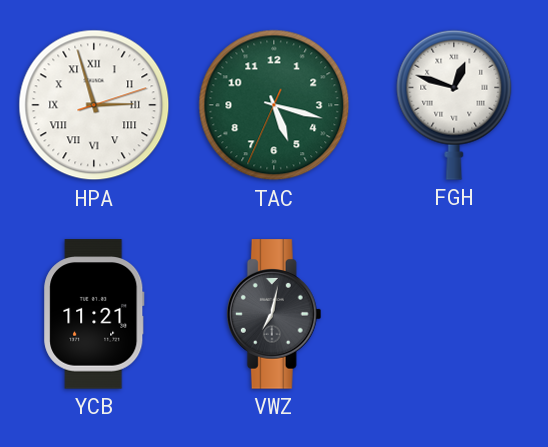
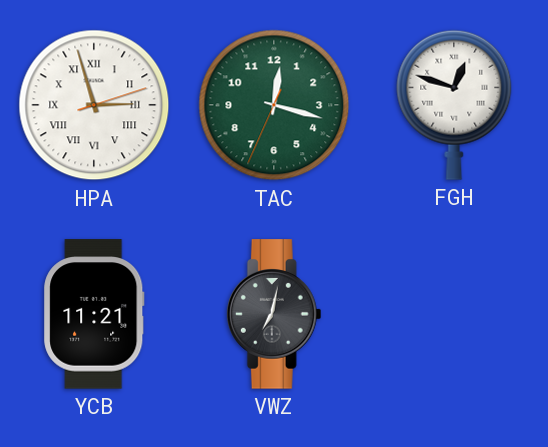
TAC: 5:17 -> 12:17 (274, 105)
